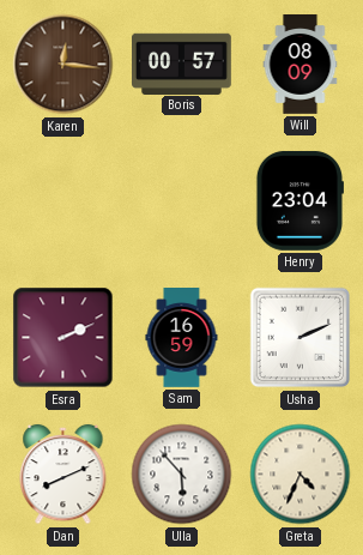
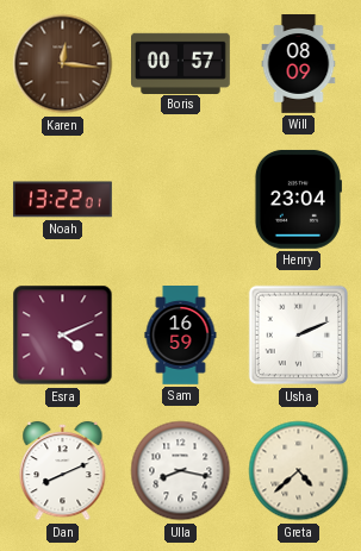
Noah: none -> 13:22 (62, 200)
Esra: 2:11 -> 4:11 (63, 336)
Ulla: 5:53 -> 8:17 (181, 471)
Greta: 4:34 -> 4:38 (299, 471)
